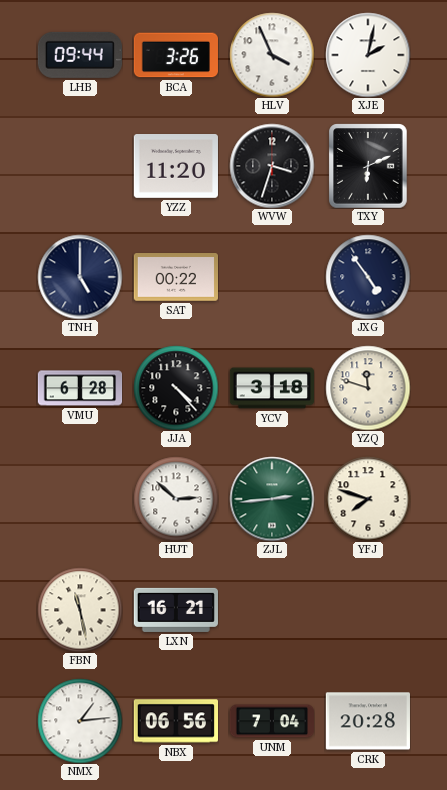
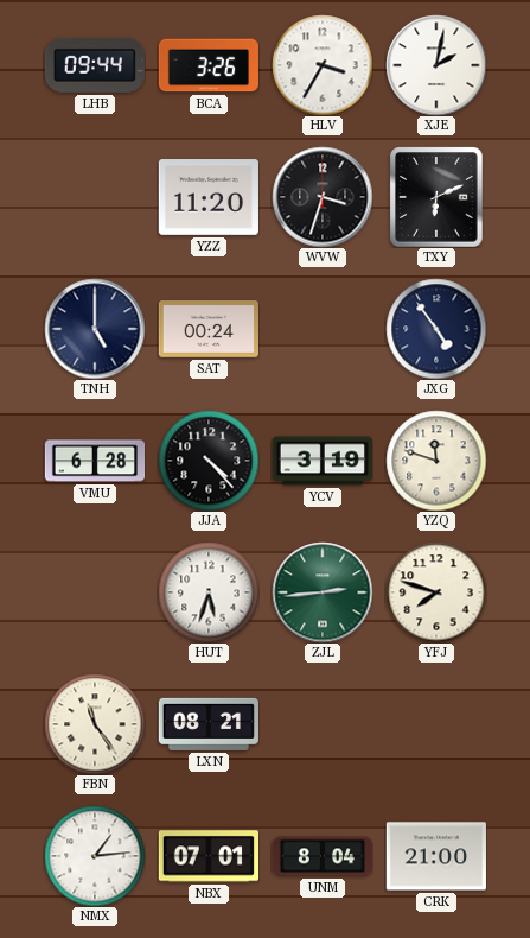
HLV: 3:56 -> 3:35 (323, 65)
SAT: 00:22 -> 00:24 (207, 329)
YCV: 3:18 -> 3:19 (321, 461)
HUT: 2:52 -> 5:33 (209, 592)
FBN: 11:28 -> 11:24 (95, 724)
LXN: 16:21 -> 08:21 (207, 724)
NBX: 06:56 -> 07:01 (207, 856)
UNM: 7:04 -> 8:04 (321, 856)
CRK: 20:28 -> 21:00 (435, 856)
